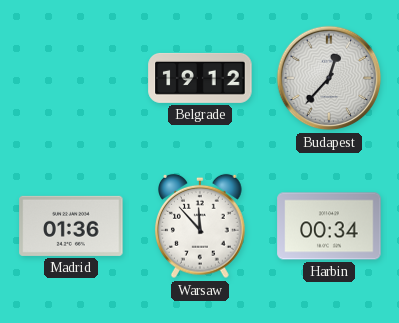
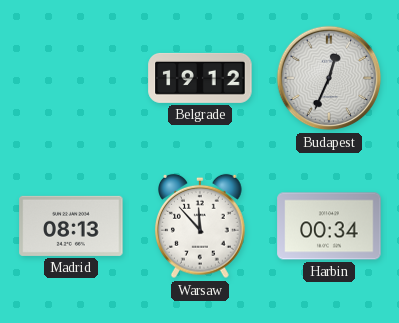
Budapest: 12:37 -> 12:34 (329, 78)
Madrid: 01:36 -> 08:13 (71, 226)
